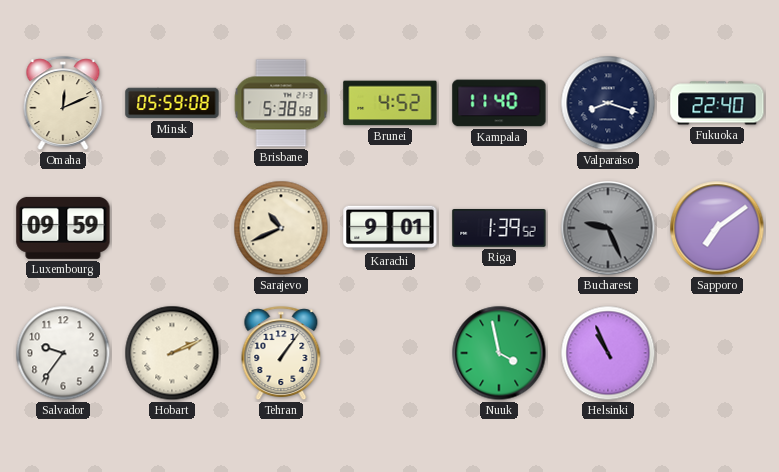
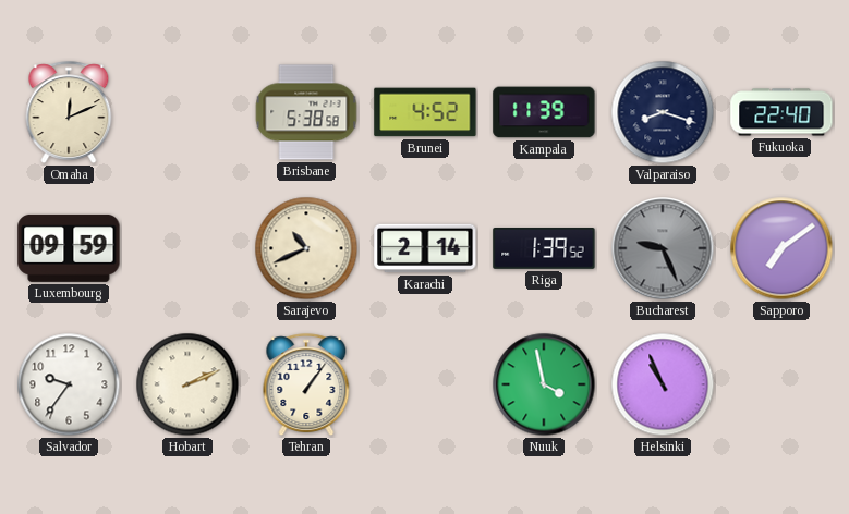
Minsk: 05:59 -> none (172, 103)
Kampala: 11:40 -> 11:39 (544, 112)
Karachi: 9:01 -> 2:14 (425, 248)
